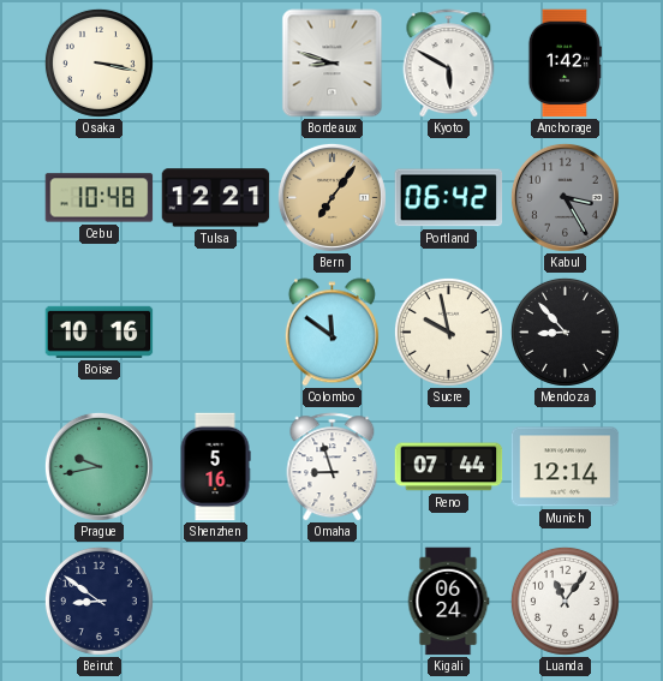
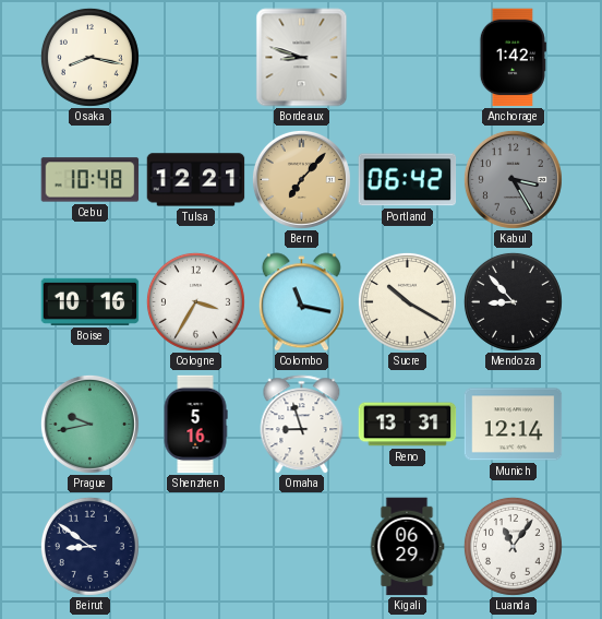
Osaka: 3:17 -> 8:17 (89, 57)
Kyoto: 5:50 -> none (449, 64)
Bern: 7:06 -> 7:07 (301, 179)
Cologne: none -> 3:35 (195, 301)
Colombo: 11:51 -> 11:17 (301, 302)
Sucre: 9:58 -> 10:20 (407, 301)
Reno: 07:44 -> 13:31 (408, 425)
Kigali: 06:24 -> 06:29 (407, 547)
